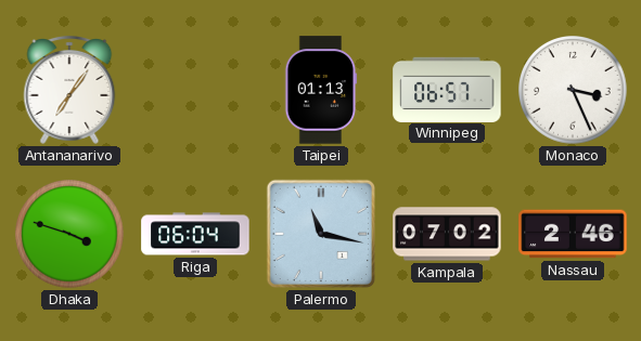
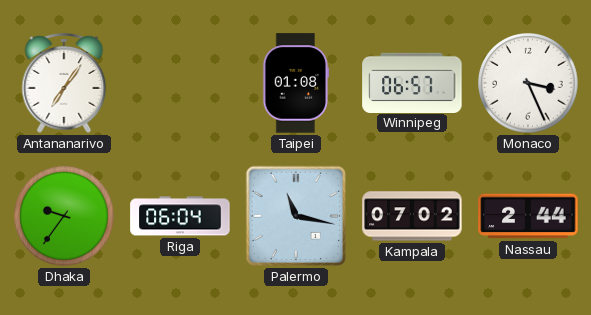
Taipei: 01:13 -> 01:08 (296, 83)
Dhaka: 3:48 -> 9:36 (64, 216)
Nassau: 2:46 -> 2:44 (528, 216)
